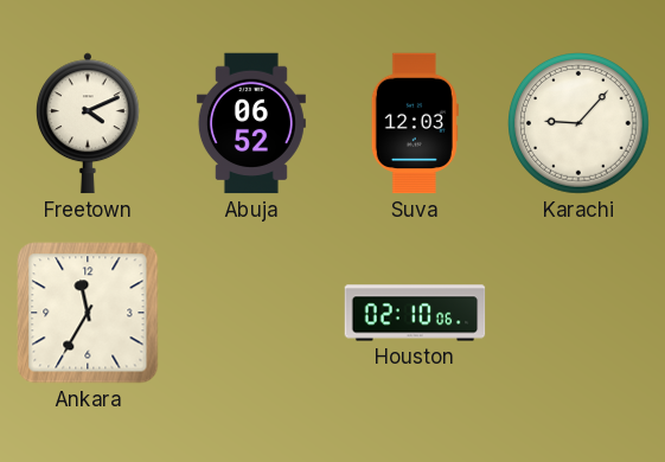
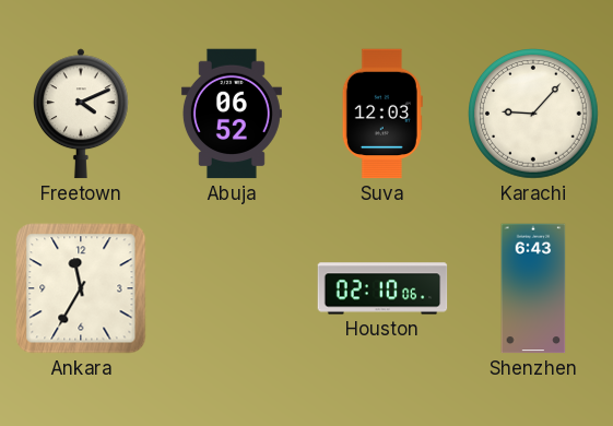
Shenzhen: none -> 6:43 (533, 288)
